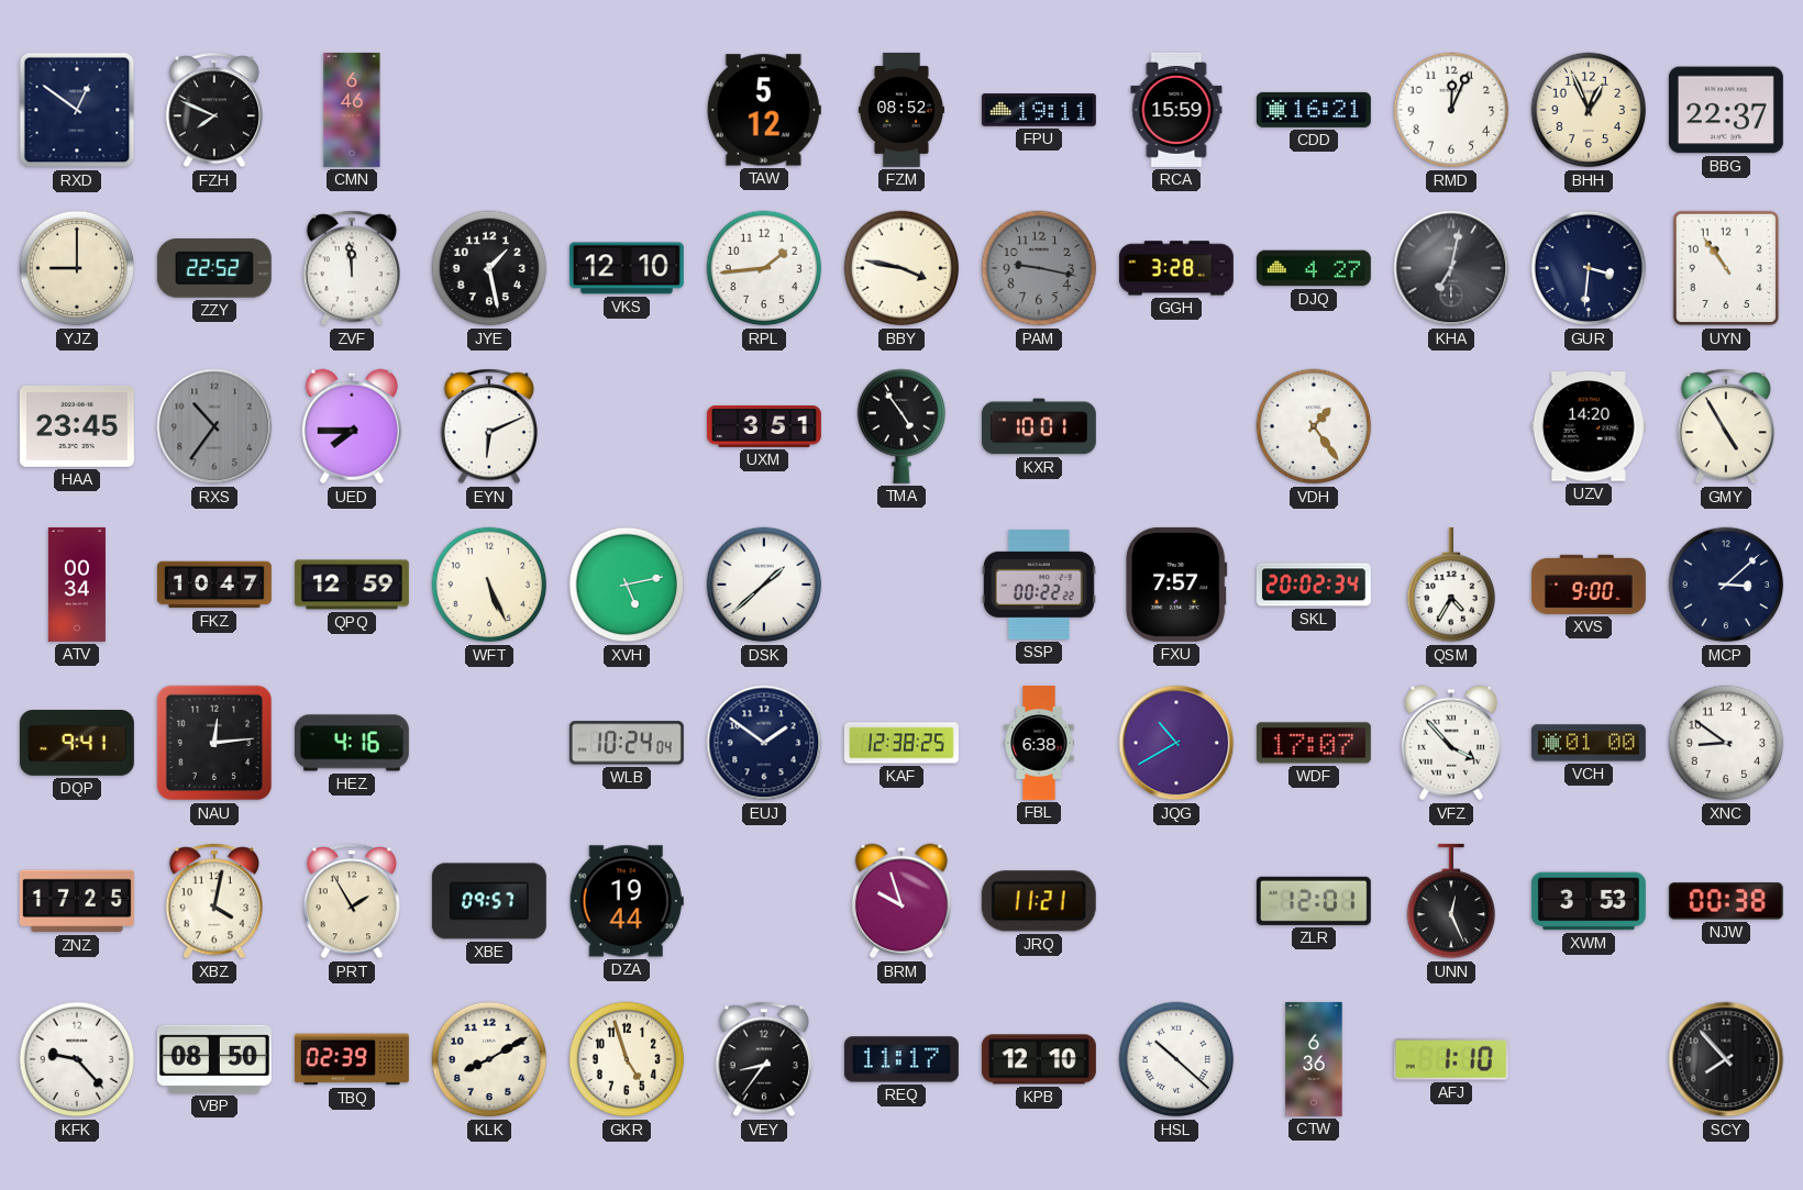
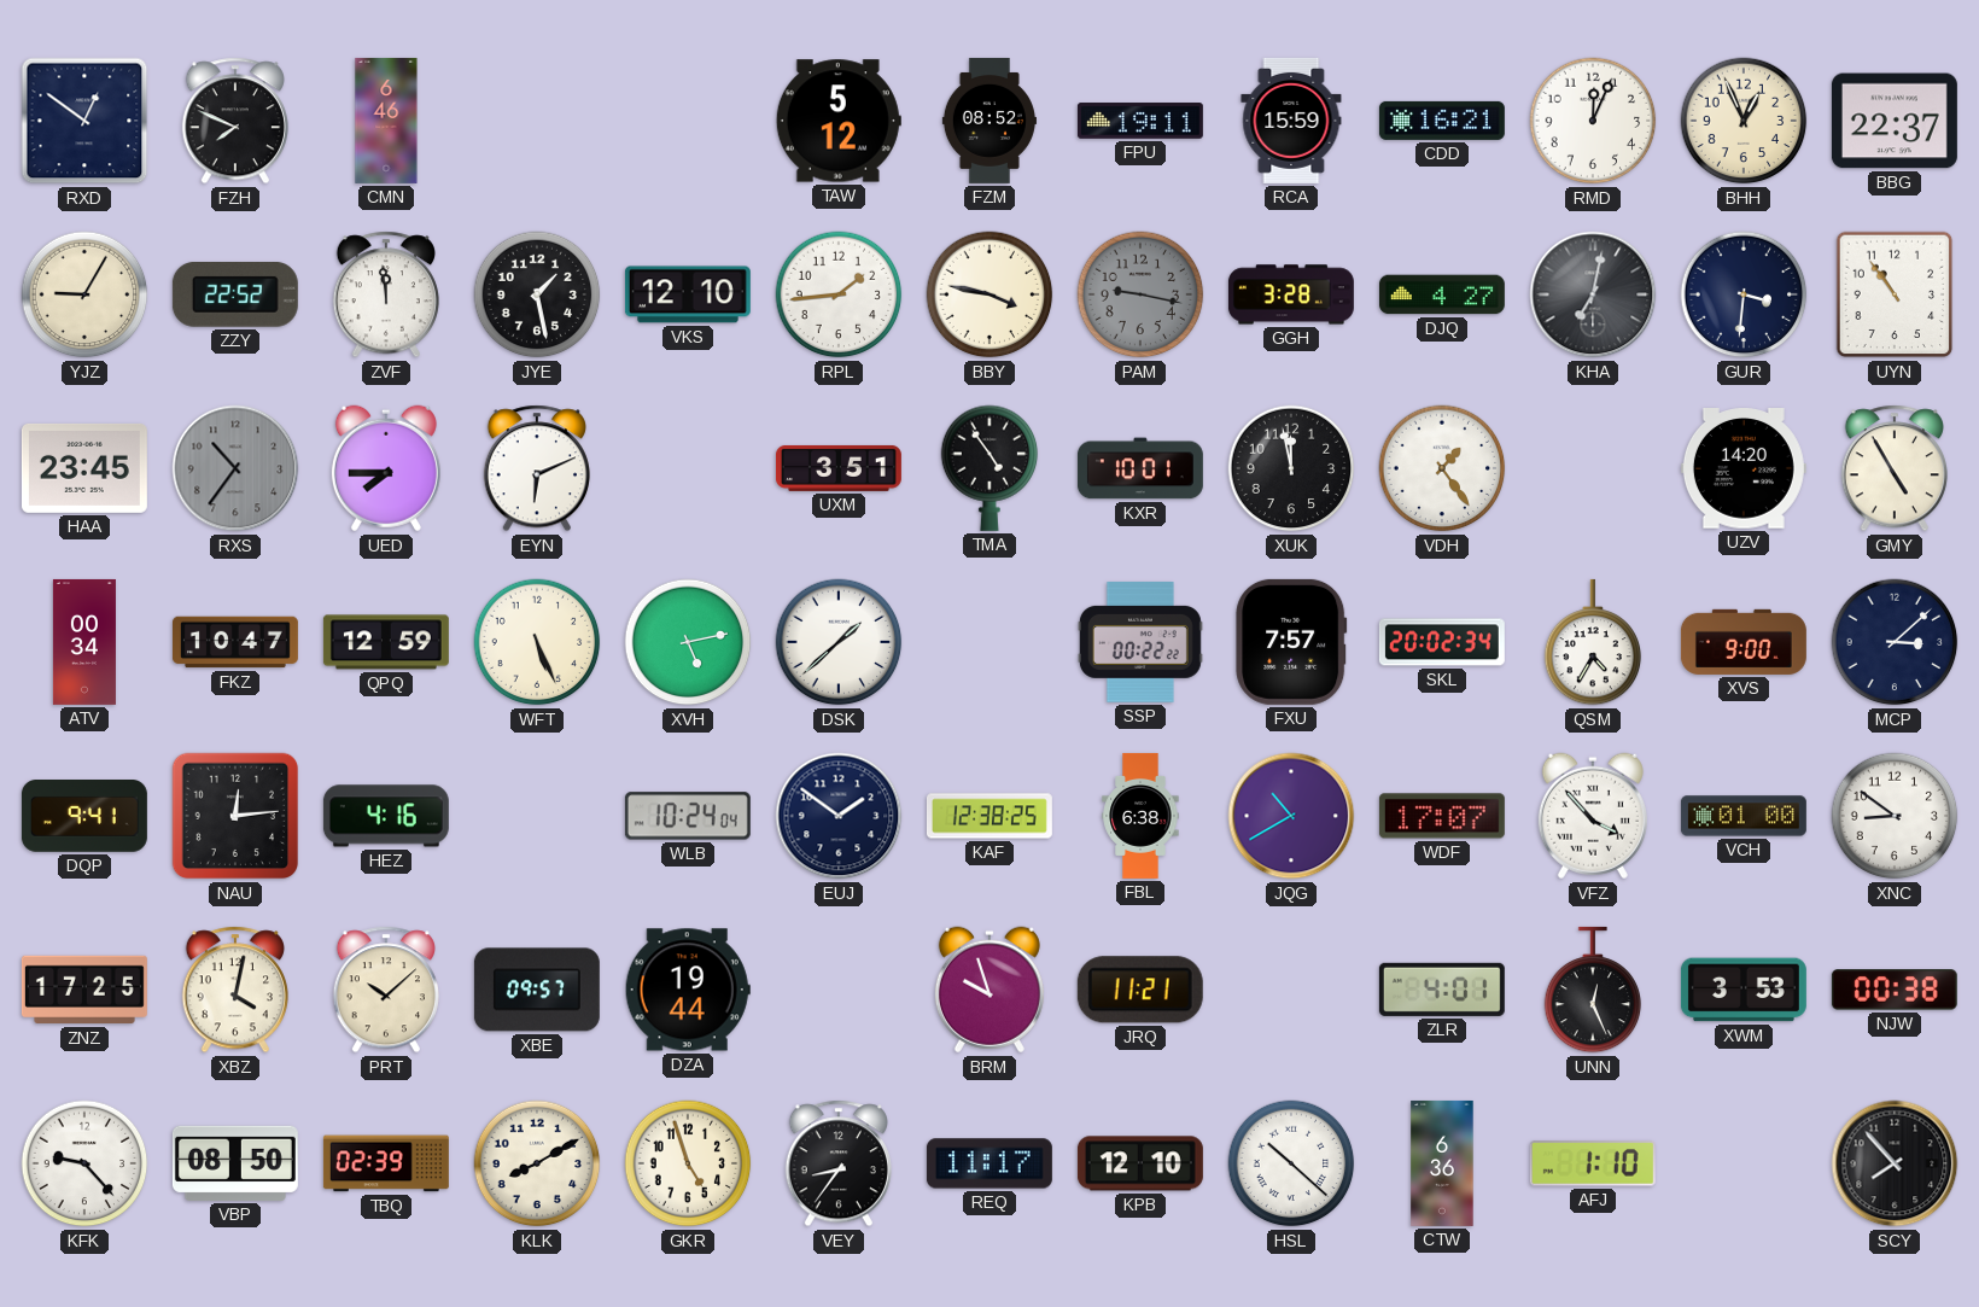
YJZ: 9:00 -> 9:05 (84, 294)
XUK: none -> 11:58 (1291, 468)
PRT: 1:55 -> 10:08 (386, 990)
ZLR: 12:01 -> 4:01 (1442, 990)
